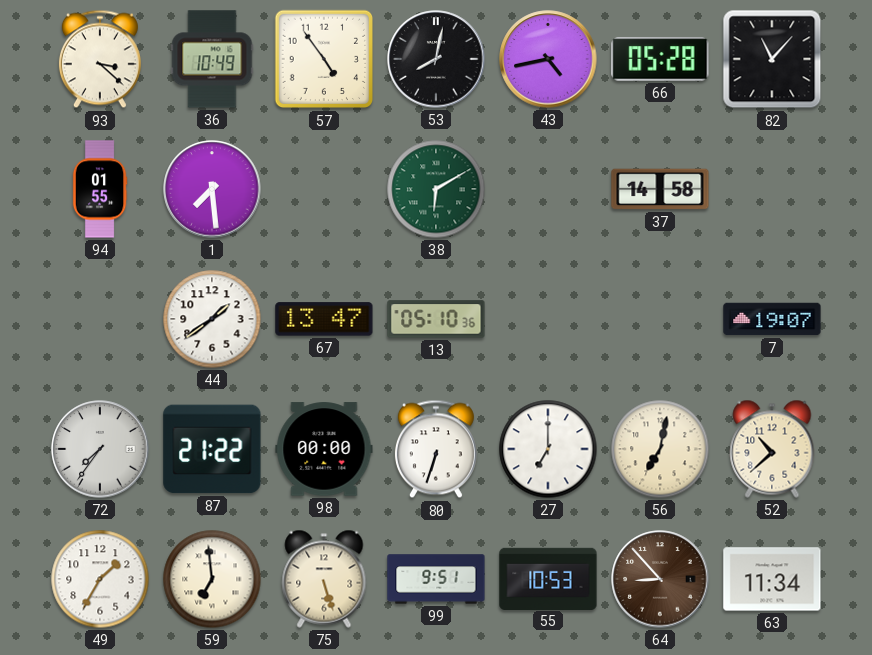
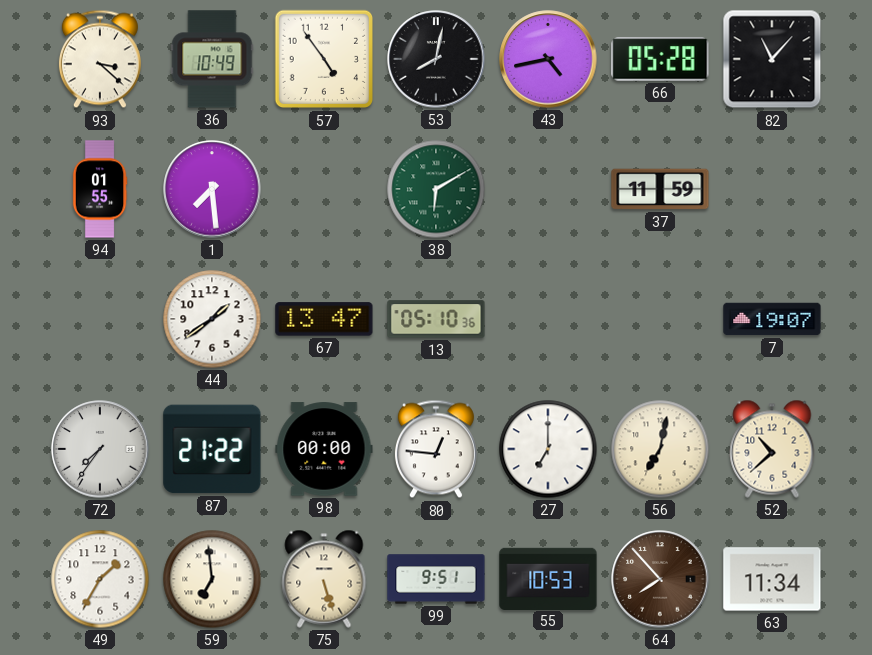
37: 14:58 -> 11:59 (660, 189)
80: 6:33 -> 12:46 (436, 449)
64: 8:53 -> 7:53 (660, 579)
